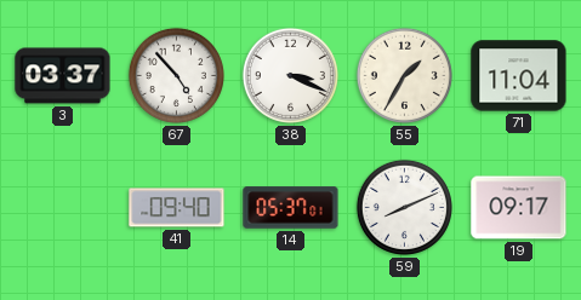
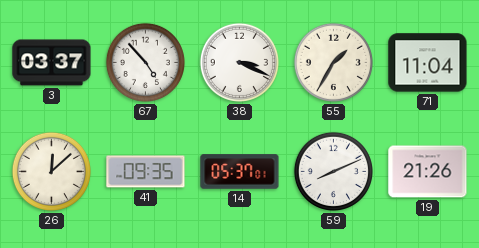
26: none -> 12:08 (51, 171)
41: 09:40 -> 09:35 (146, 172)
19: 09:17 -> 21:26 (428, 172)
